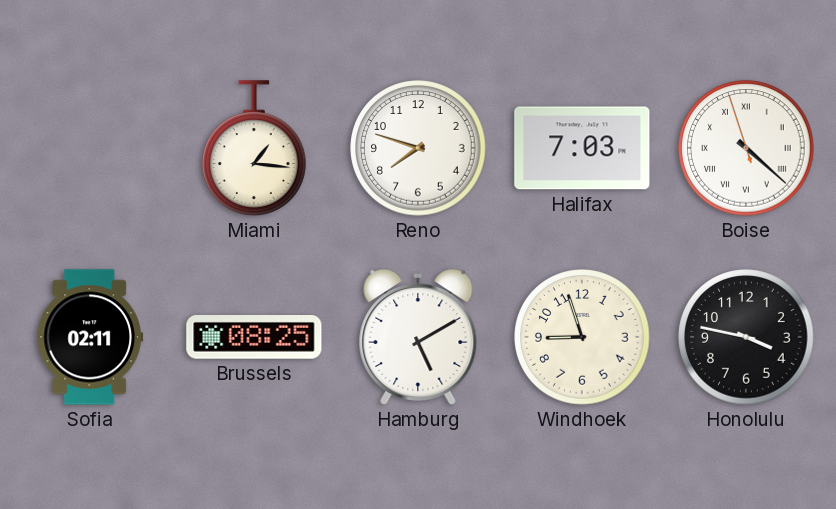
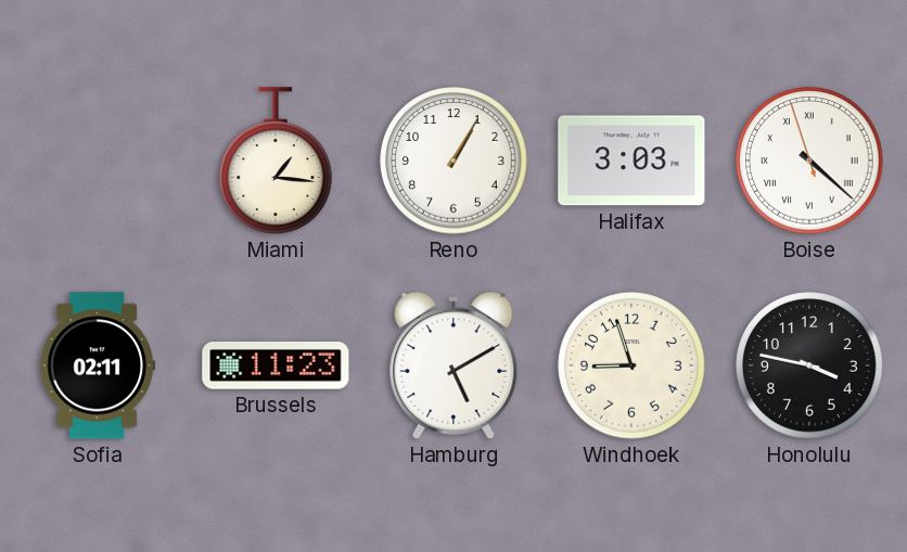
Reno: 7:48 -> 1:05 (453, 161)
Halifax: 7:03 -> 3:03 (631, 161)
Brussels: 08:25 -> 11:23 (276, 367)
